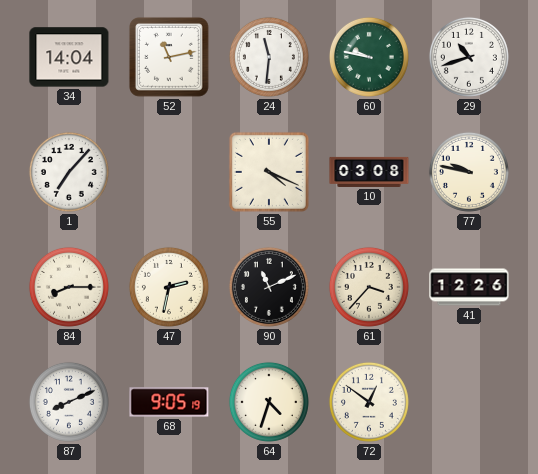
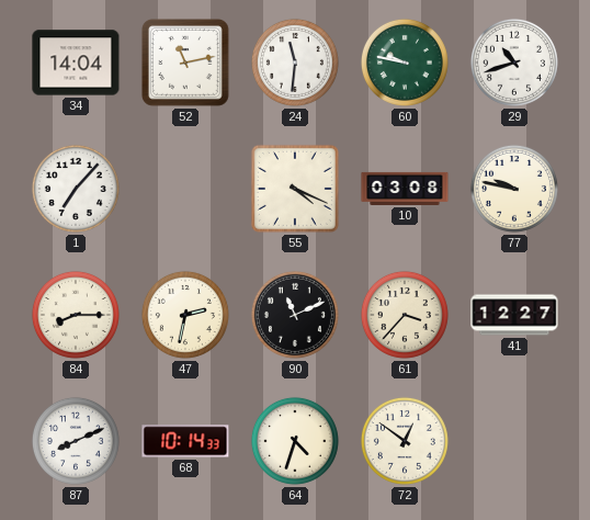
41: 12:26 -> 12:27 (514, 315)
68: 9:05 -> 10:14 (185, 441)
